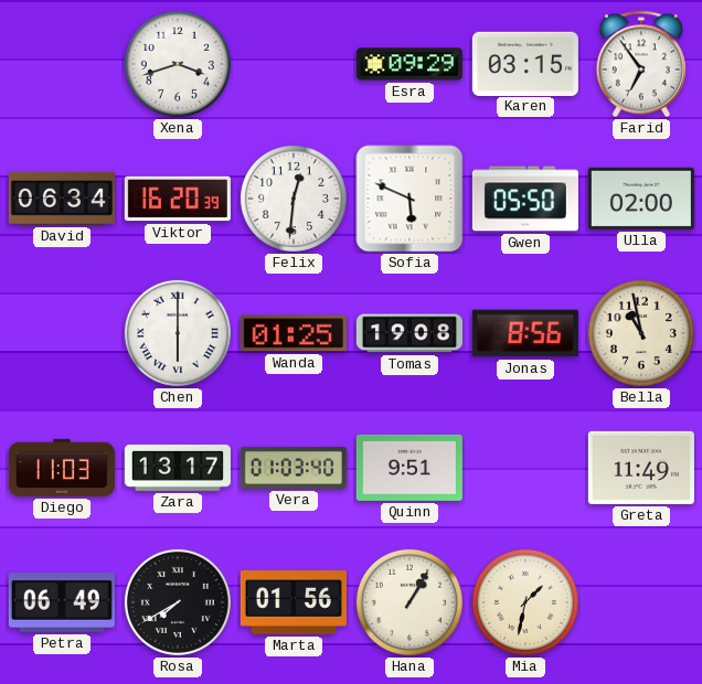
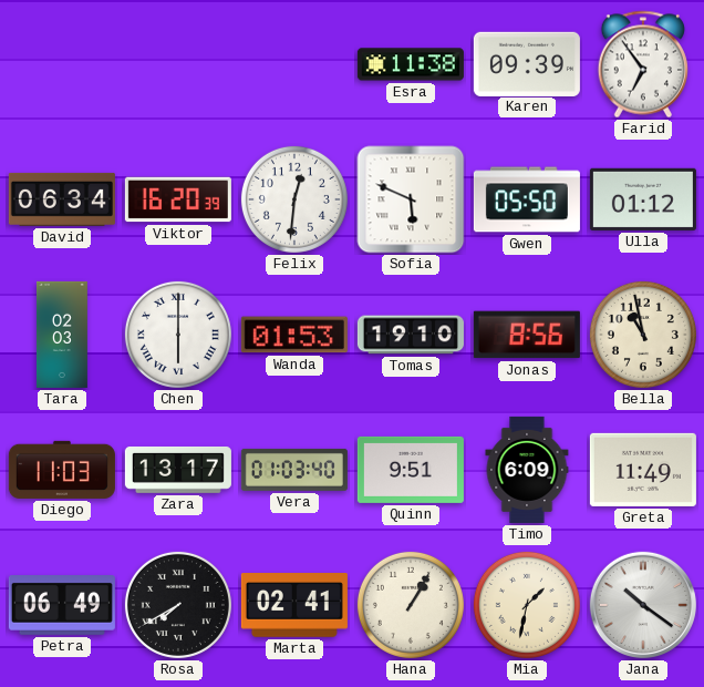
Xena: 3:42 -> none (178, 64)
Esra: 09:29 -> 11:38 (411, 64)
Karen: 03:15 -> 09:39 (527, 63)
Ulla: 02:00 -> 01:12 (643, 199)
Tara: none -> 02:03 (63, 335)
Wanda: 01:25 -> 01:53 (294, 335)
Tomas: 19:08 -> 19:10 (411, 335)
Timo: none -> 6:09 (527, 470)
Marta: 01:56 -> 02:41 (294, 606)
Jana: none -> 10:21 (643, 605)
